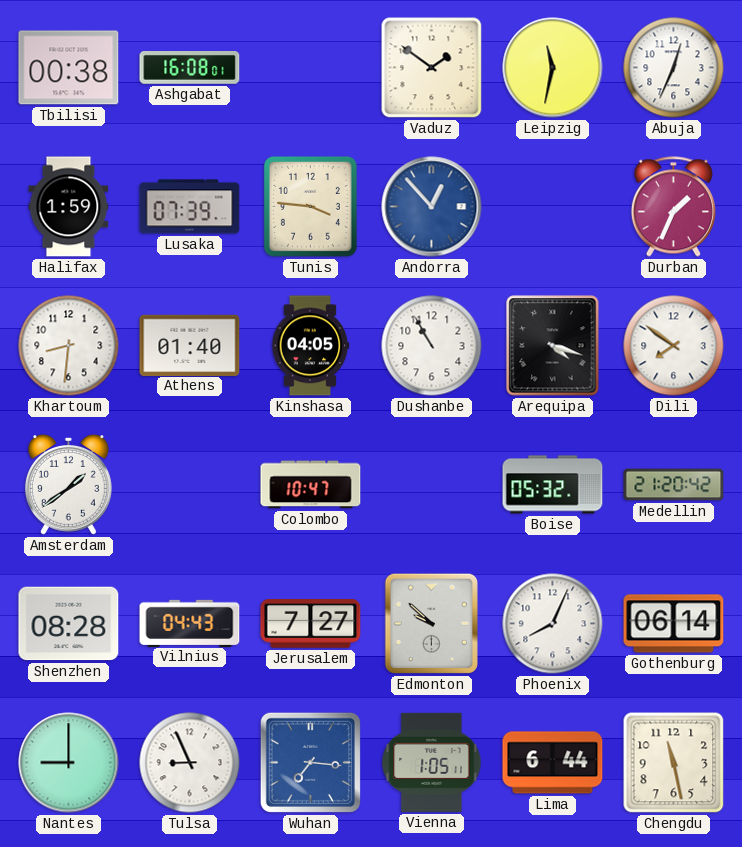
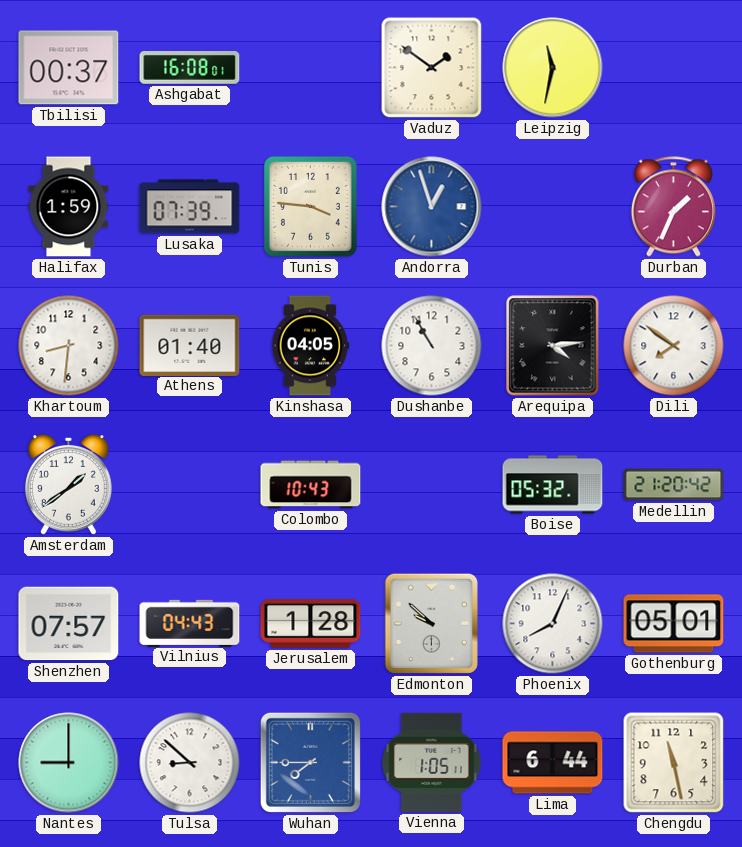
Tbilisi: 00:38 -> 00:37 (69, 68)
Abuja: 12:34 -> none (674, 68)
Andorra: 12:53 -> 12:57 (432, 207)
Arequipa: 4:18 -> 4:14 (553, 346)
Colombo: 10:47 -> 10:43 (311, 485)
Shenzhen: 08:28 -> 07:57 (69, 624)
Jerusalem: 7:27 -> 1:28 (311, 624)
Gothenburg: 06:14 -> 05:01 (674, 624)
Tulsa: 8:56 -> 8:52 (190, 763)
Wuhan: 7:16 -> 7:45 (310, 762)
